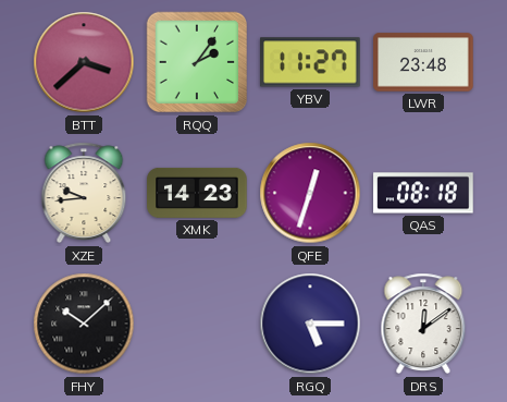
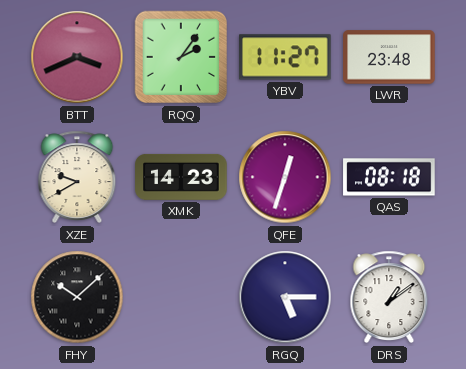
BTT: 3:38 -> 3:41 (77, 57)
XZE: 9:44 -> 9:40 (77, 177)
DRS: 12:09 -> 1:09 (389, 297)
